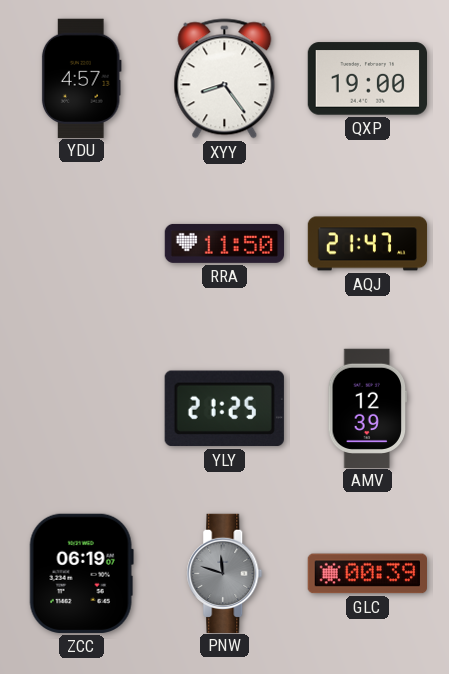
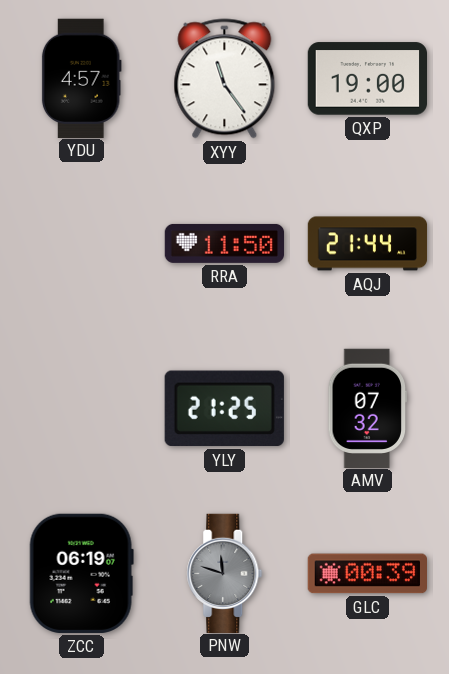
XYY: 8:24 -> 11:24 (225, 79)
AQJ: 21:47 -> 21:44 (368, 244)
AMV: 12:39 -> 07:32 (368, 408)
